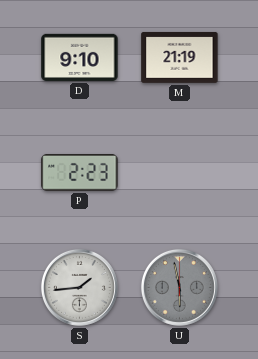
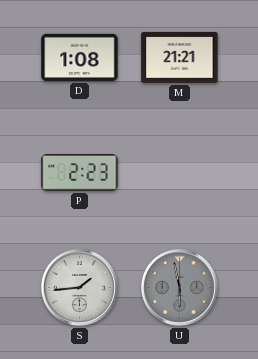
D: 9:10 -> 1:08 (80, 57)
M: 21:19 -> 21:21 (180, 57)
